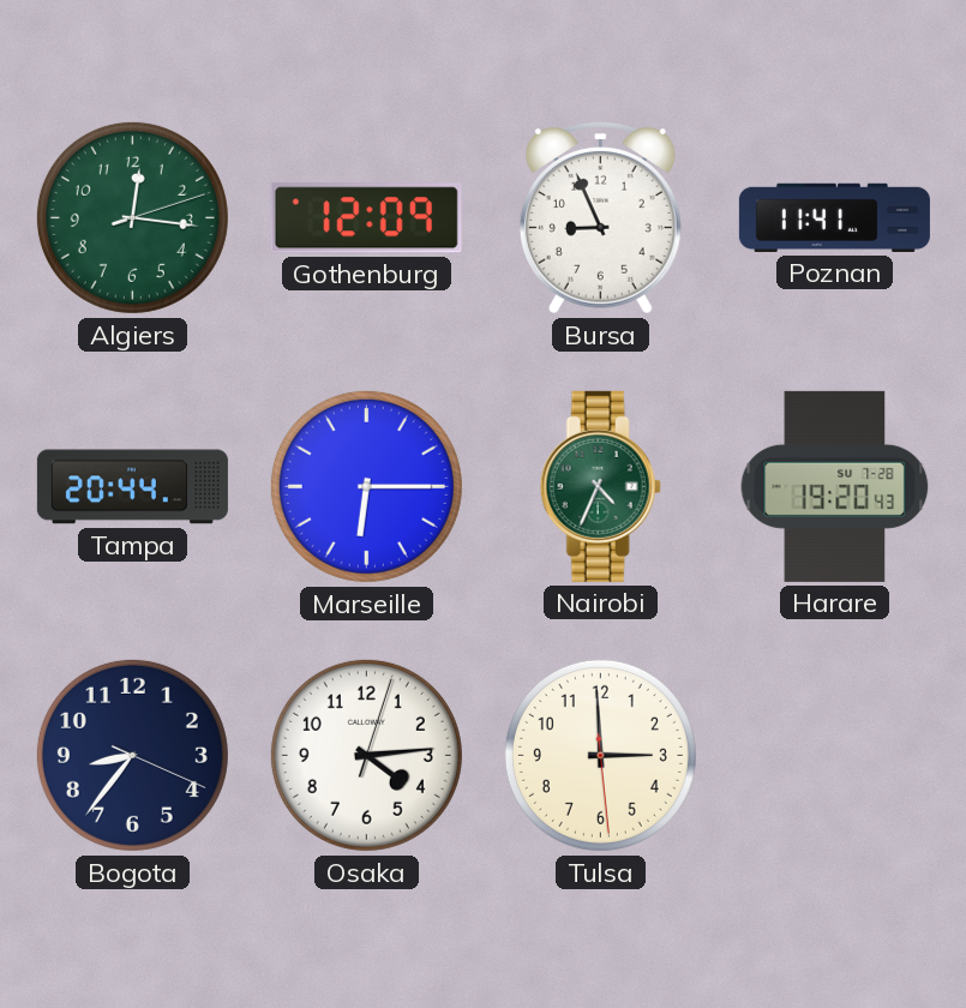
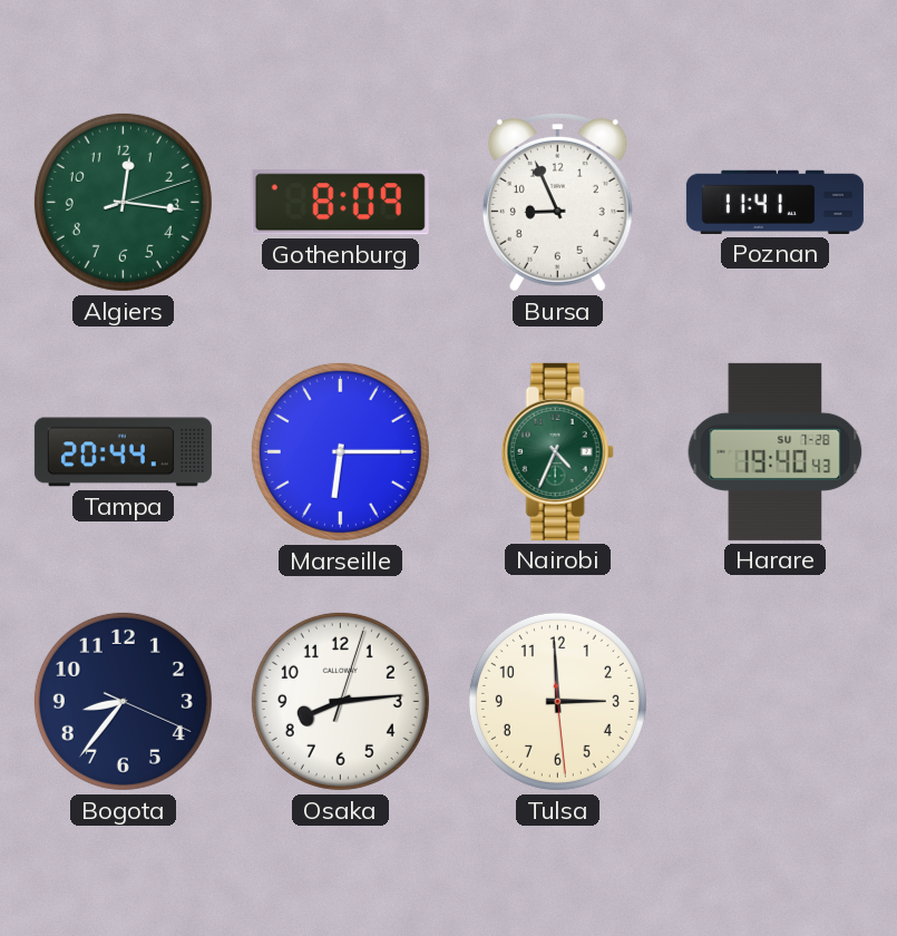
Gothenburg: 12:09 -> 8:09 (340, 203)
Harare: 19:20 -> 19:40 (776, 451)
Osaka: 4:14 -> 8:14 (340, 701)
